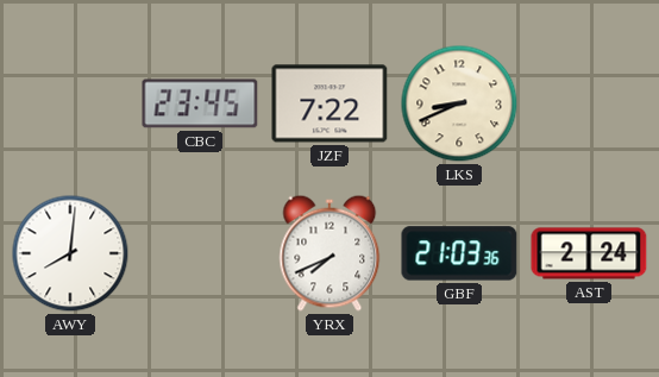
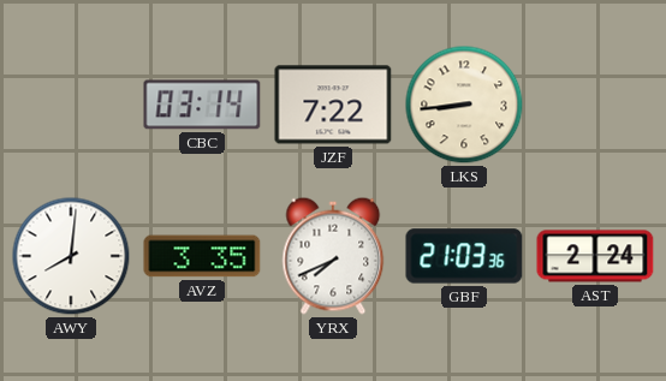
CBC: 23:45 -> 03:14 (202, 105)
LKS: 8:41 -> 8:44 (464, 105)
AVZ: none -> 3:35 (202, 256)
